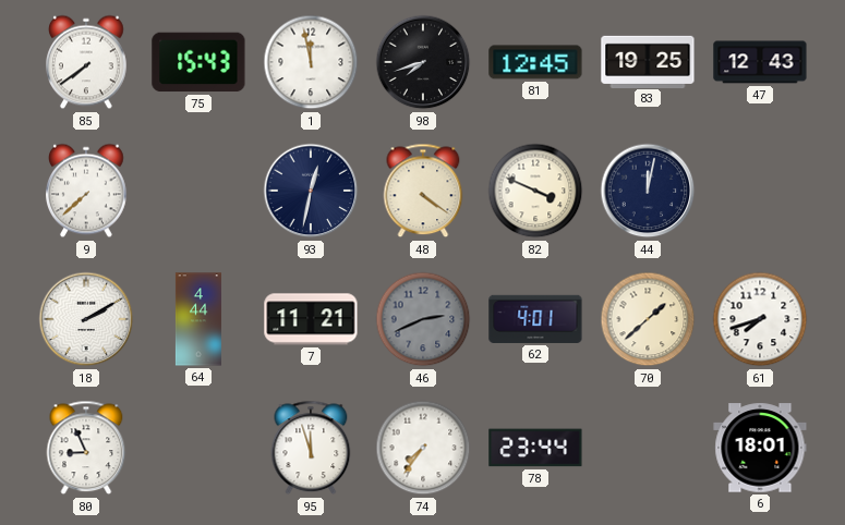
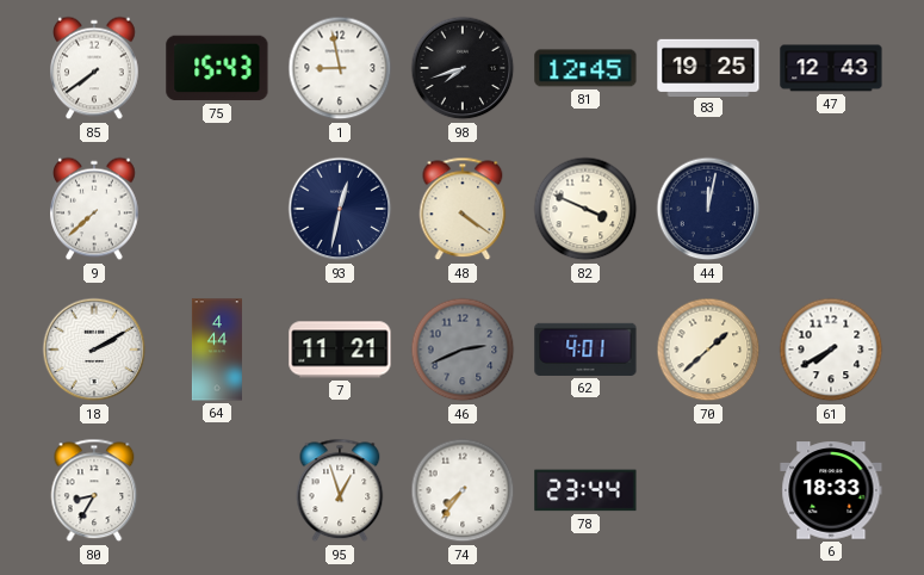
1: 11:58 -> 8:58 (340, 68)
61: 7:42 -> 7:40 (831, 350)
80: 8:56 -> 8:35 (94, 490)
95: 11:57 -> 12:57 (340, 490)
6: 18:01 -> 18:33 (831, 490)
